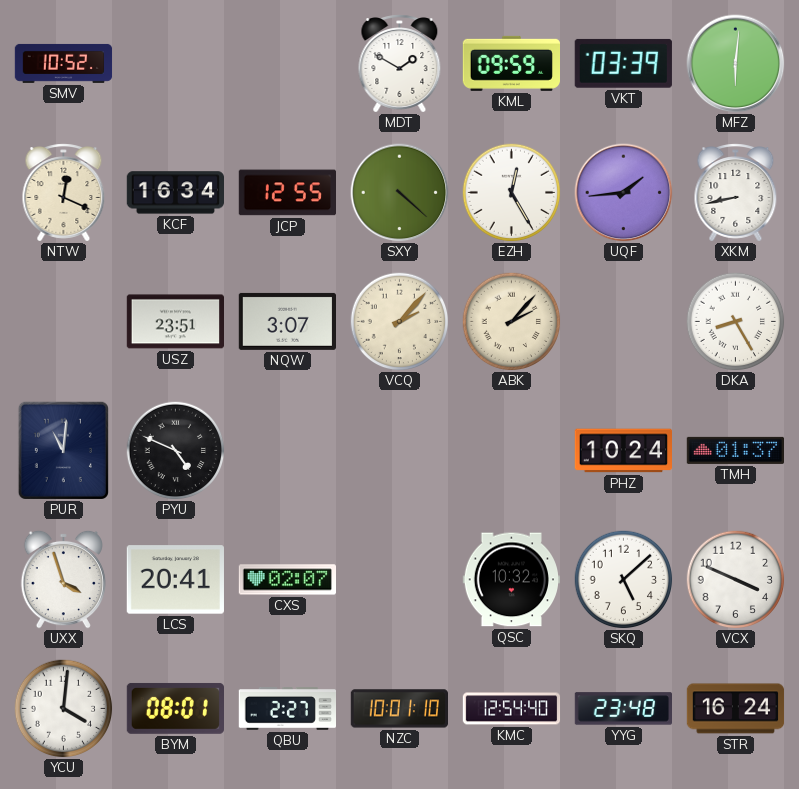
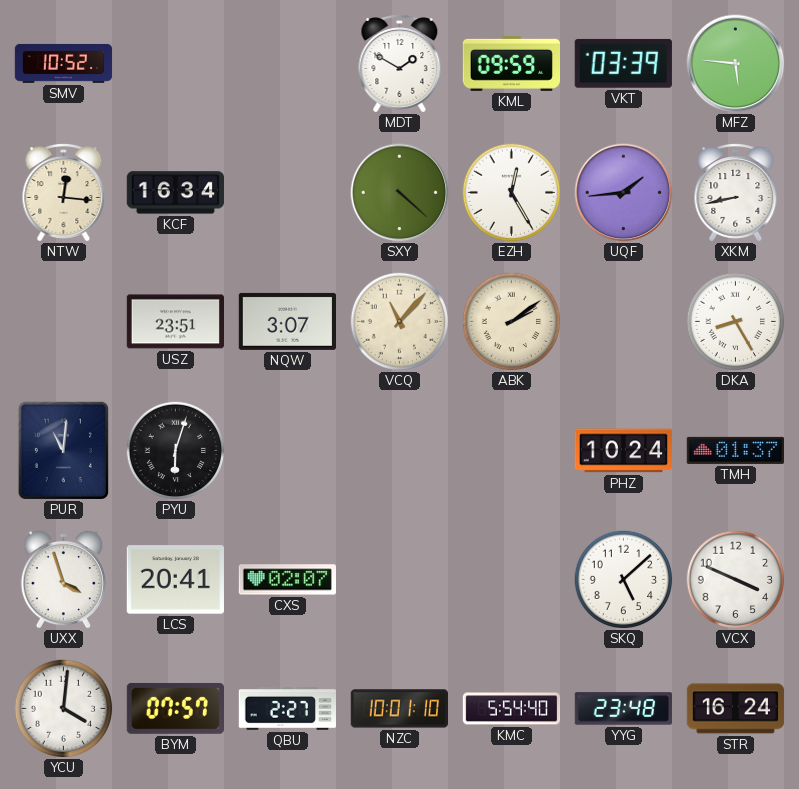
MFZ: 6:01 -> 5:46 (736, 64)
NTW: 12:19 -> 12:16 (64, 193)
JCP: 12:55 -> none (287, 193)
VCQ: 2:07 -> 11:07 (400, 322)
ABK: 2:07 -> 2:09 (512, 322)
PYU: 4:49 -> 6:03 (176, 451)
QSC: 10:32 -> none (511, 580)
BYM: 08:01 -> 07:57 (175, 708)
KMC: 12:54 -> 5:54 (512, 709)
